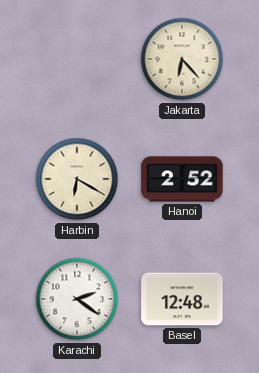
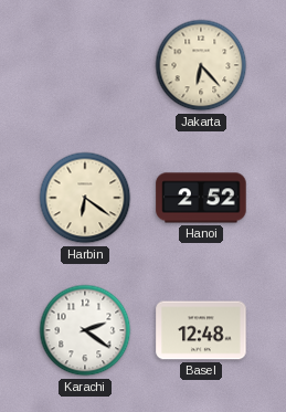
Harbin: 6:20 -> 6:21 (85, 198)
